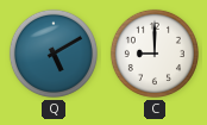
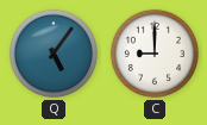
Q: 5:10 -> 5:06 (54, 54)
